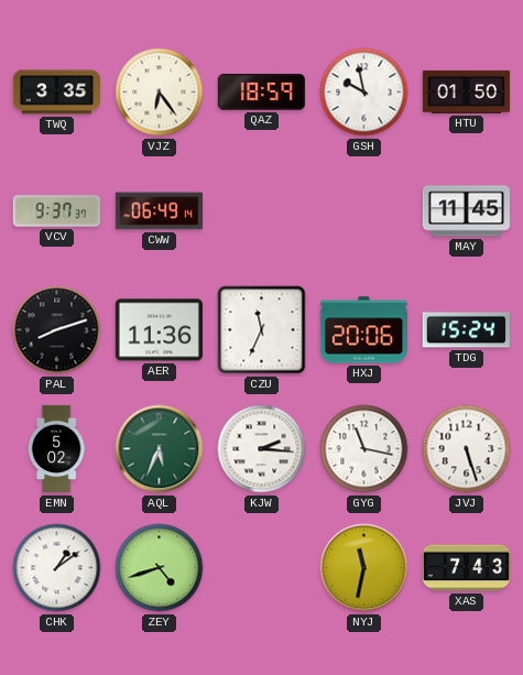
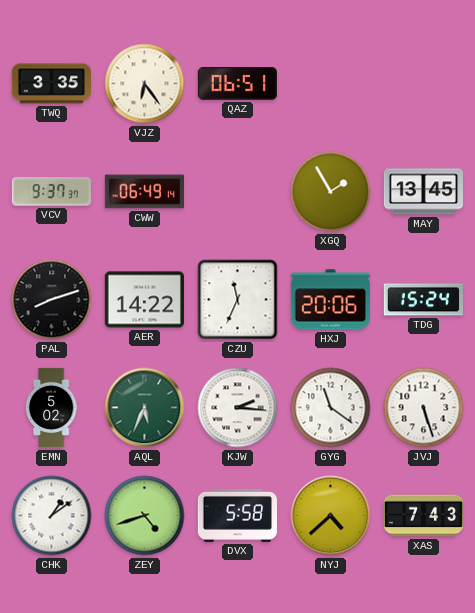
QAZ: 18:59 -> 06:51 (237, 84)
GSH: 9:58 -> none (364, 92)
HTU: 01:50 -> none (466, 91)
XGQ: none -> 1:55 (331, 192)
MAY: 11:45 -> 13:45 (423, 192)
AER: 11:36 -> 14:22 (144, 300)
GYG: 11:17 -> 11:21 (331, 408)
DVX: none -> 5:58 (237, 515)
NYJ: 11:32 -> 4:38 (331, 516)
